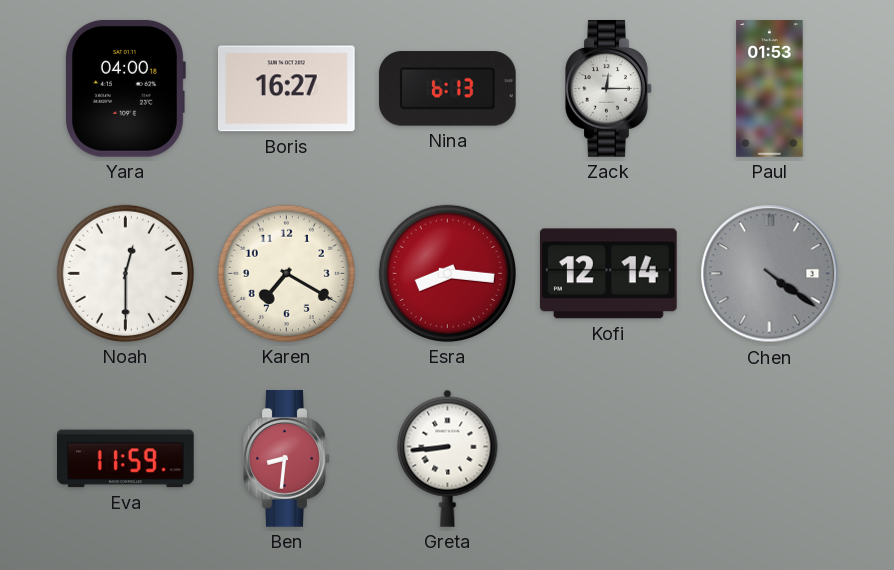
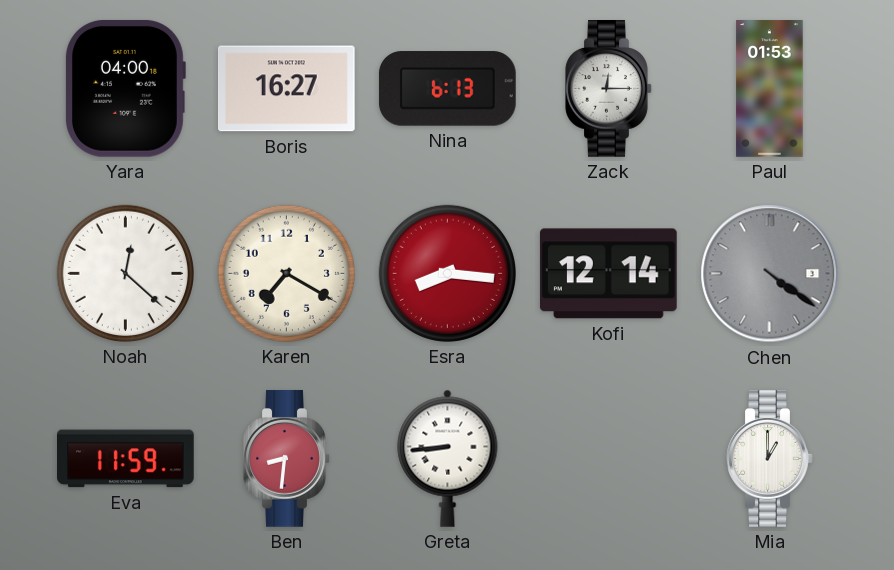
Noah: 12:30 -> 12:22 (125, 273)
Mia: none -> 1:00 (770, 459)
